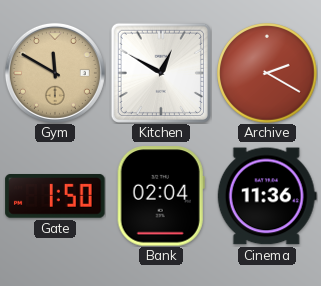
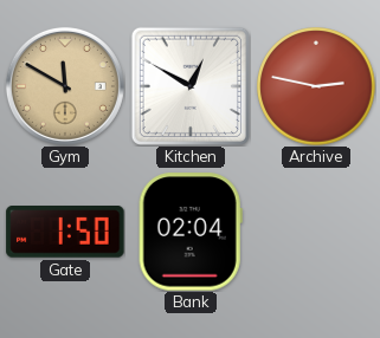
Archive: 2:20 -> 2:47 (316, 86)
Cinema: 11:36 -> none (267, 196)
